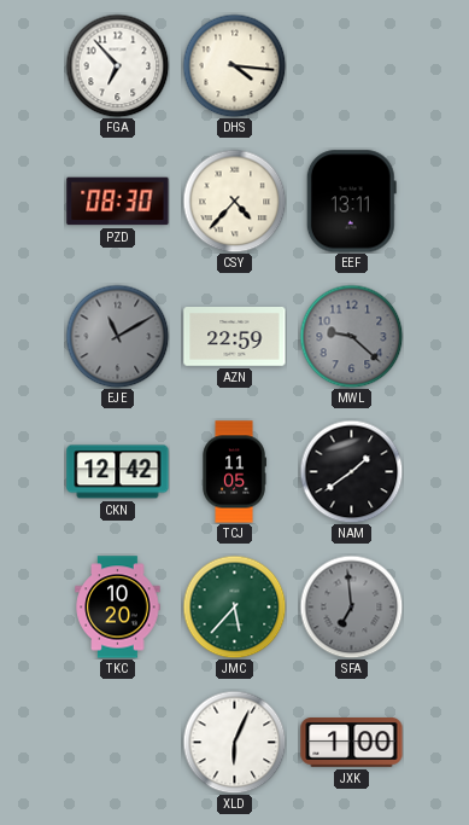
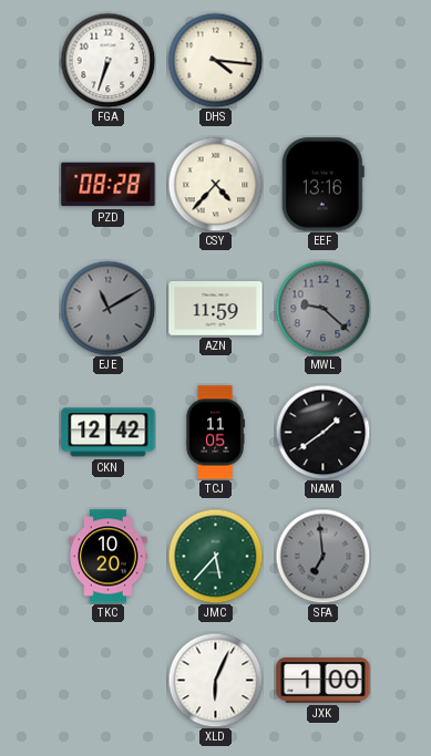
FGA: 6:53 -> 6:33 (107, 60)
PZD: 08:30 -> 08:28 (109, 185)
EEF: 13:11 -> 13:16 (322, 185)
AZN: 22:59 -> 11:59 (216, 309)
